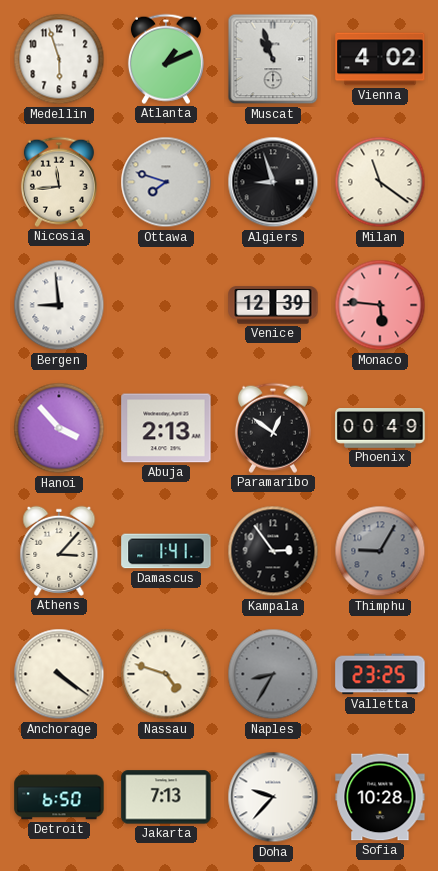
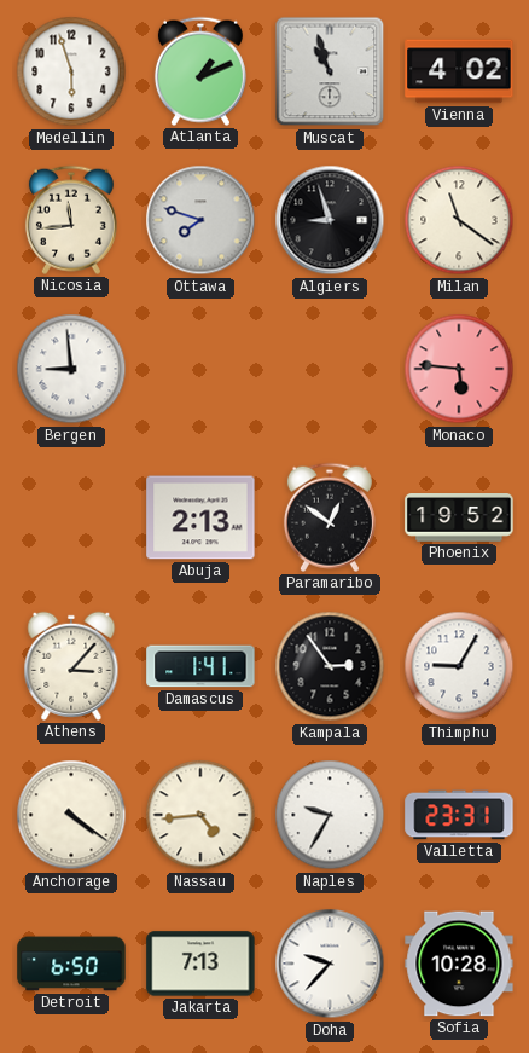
Venice: 12:39 -> none (273, 305)
Hanoi: 3:53 -> none (59, 428)
Phoenix: 00:49 -> 19:52 (459, 519)
Thimphu dial: grey -> white (459, 666)
Nassau: 4:48 -> 4:44 (200, 815)
Naples: 8:35 -> 9:35 (330, 815)
Naples dial: grey -> white (330, 815)
Valletta: 23:25 -> 23:31 (459, 815)
